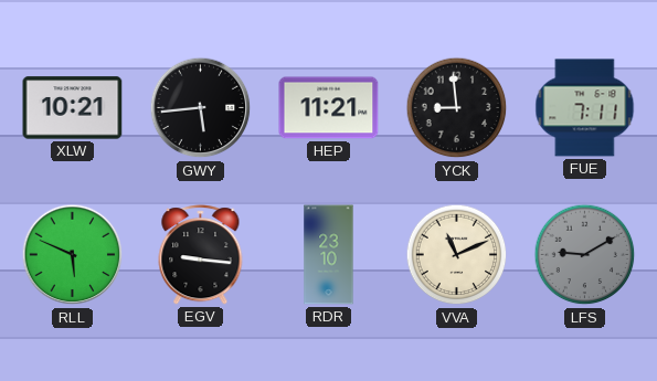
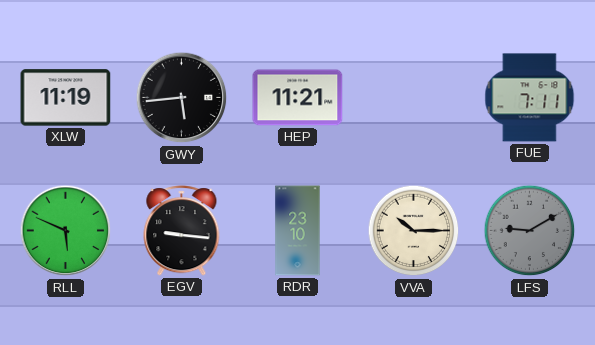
XLW: 10:21 -> 11:19 (66, 98)
YCK: 8:59 -> none (457, 108)
VVA: 11:11 -> 10:15 (414, 231)
